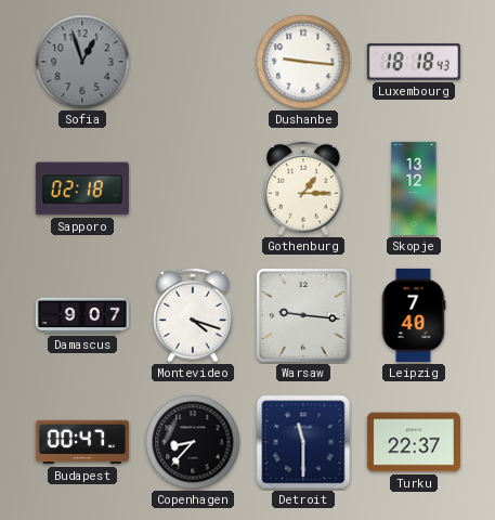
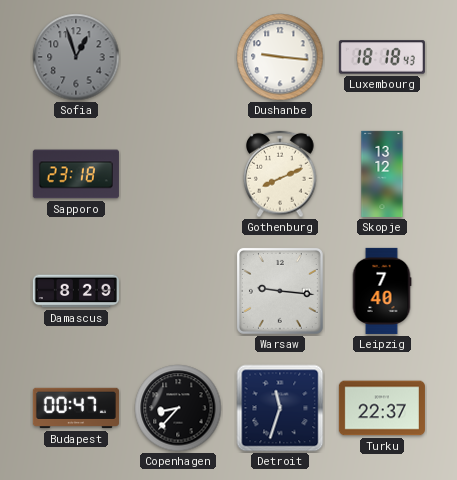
Sapporo: 02:18 -> 23:18 (76, 174)
Gothenburg: 1:15 -> 8:11 (281, 174)
Damascus: 9:07 -> 8:29 (76, 291)
Montevideo: 4:18 -> none (194, 315)
Detroit: 11:30 -> 11:33 (280, 408)
